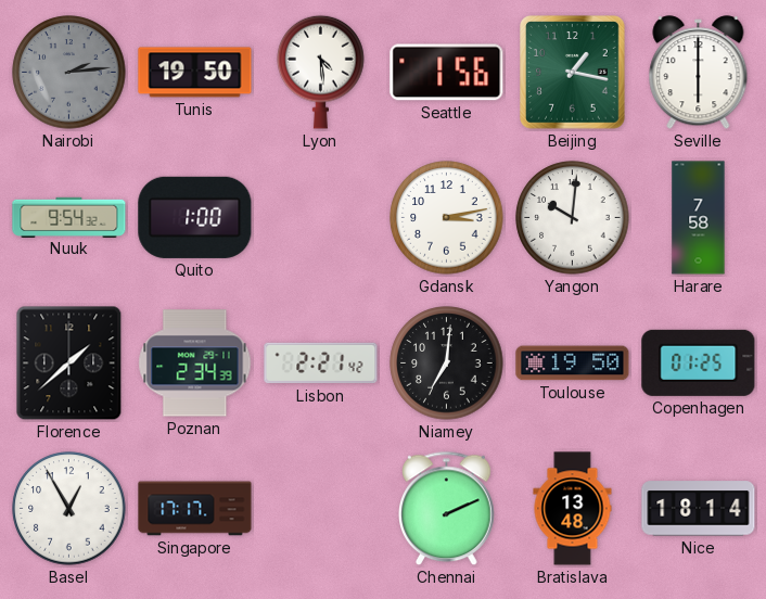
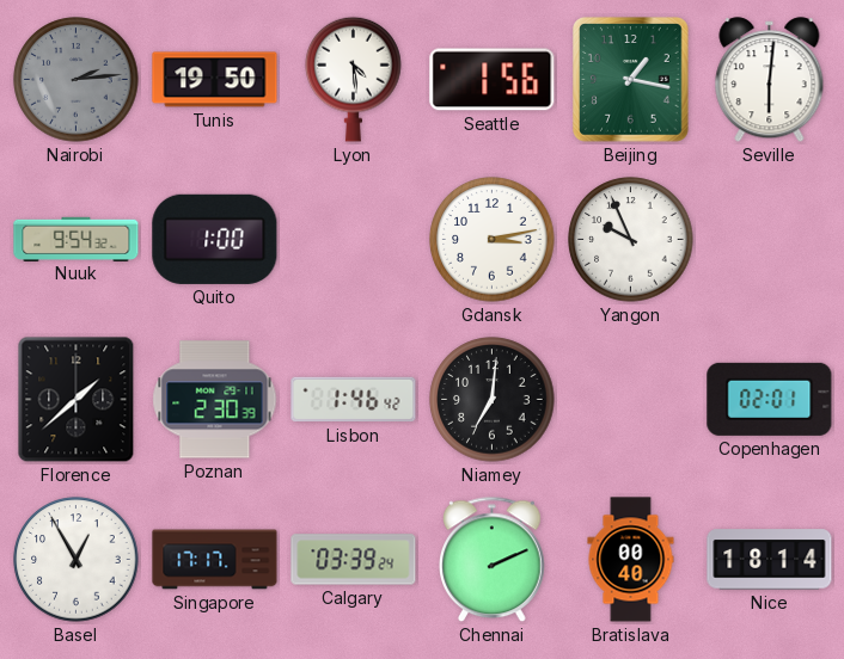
Seville: 6:00 -> 6:01 (770, 80)
Yangon: 10:01 -> 9:56 (631, 240)
Harare: 7:58 -> none (699, 218)
Poznan: 2:34 -> 2:30 (215, 400)
Lisbon: 2:21 -> 1:46 (354, 400)
Toulouse: 19:50 -> none (573, 364)
Copenhagen: 01:25 -> 02:01 (770, 399)
Calgary: none -> 03:39 (354, 560)
Bratislava: 13:48 -> 00:40 (631, 560)
